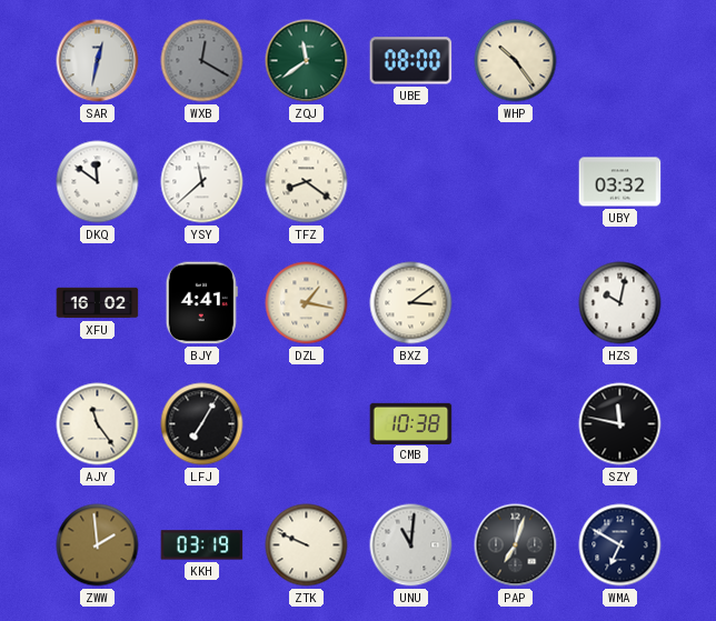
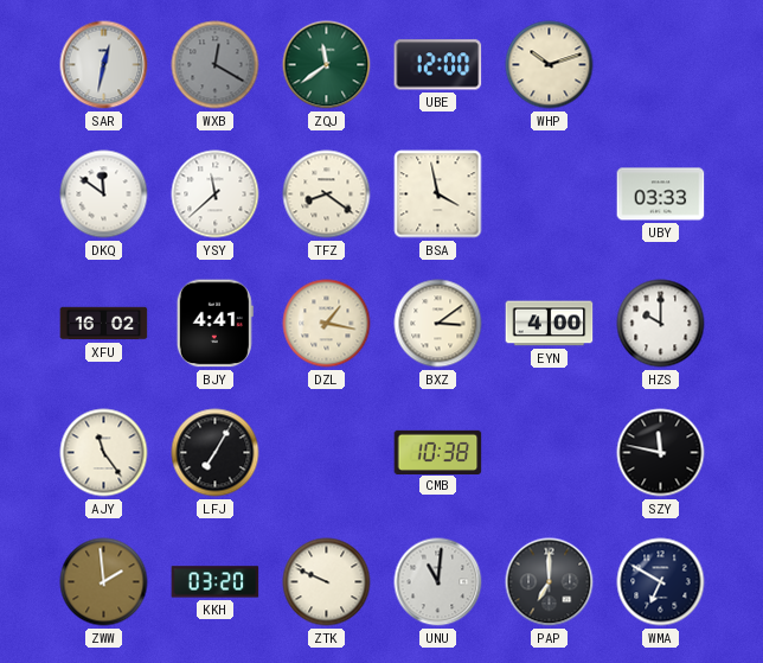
UBE: 08:00 -> 12:00 (438, 65)
WHP: 10:24 -> 10:12 (550, 65)
BSA: none -> 3:58 (438, 195)
UBY: 03:32 -> 03:33 (661, 195)
EYN: none -> 4:00 (550, 324)
HZS: 10:02 -> 10:00 (661, 324)
KKH: 03:19 -> 03:20 (216, 582)
PAP: 7:03 -> 7:00 (550, 582)
